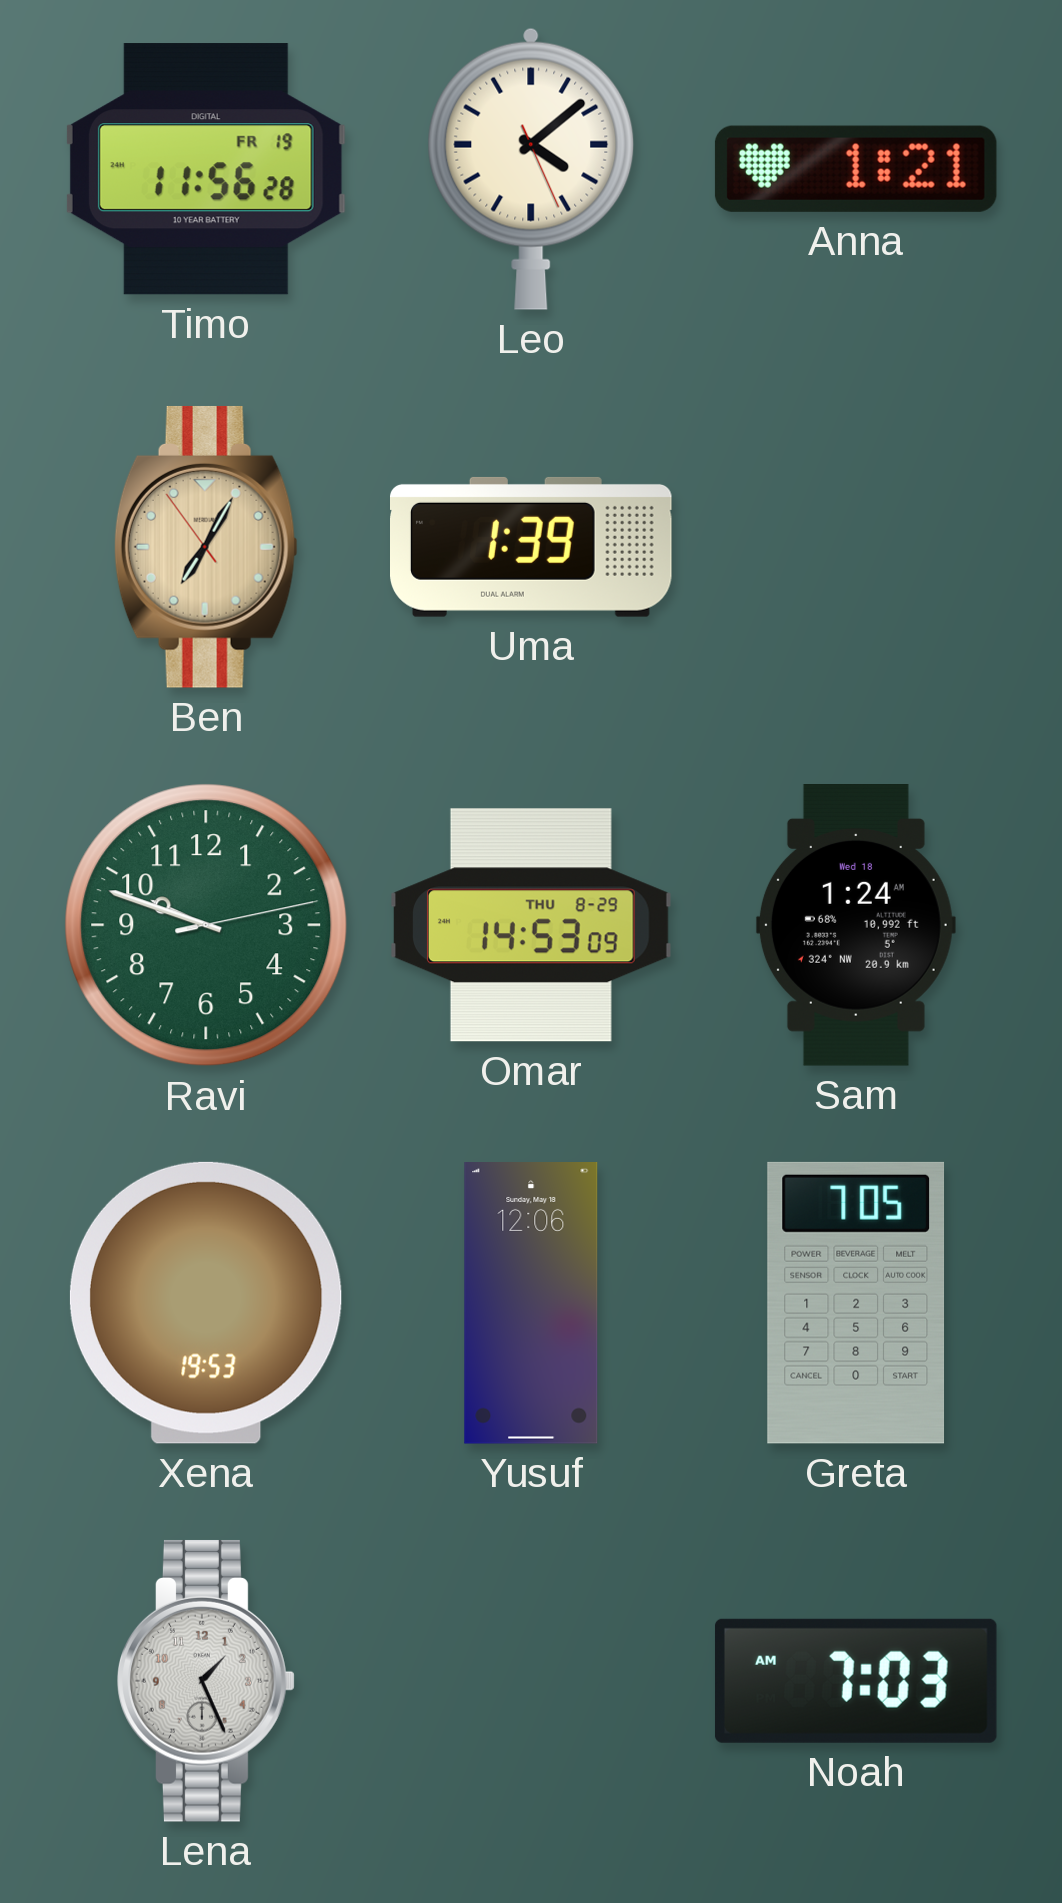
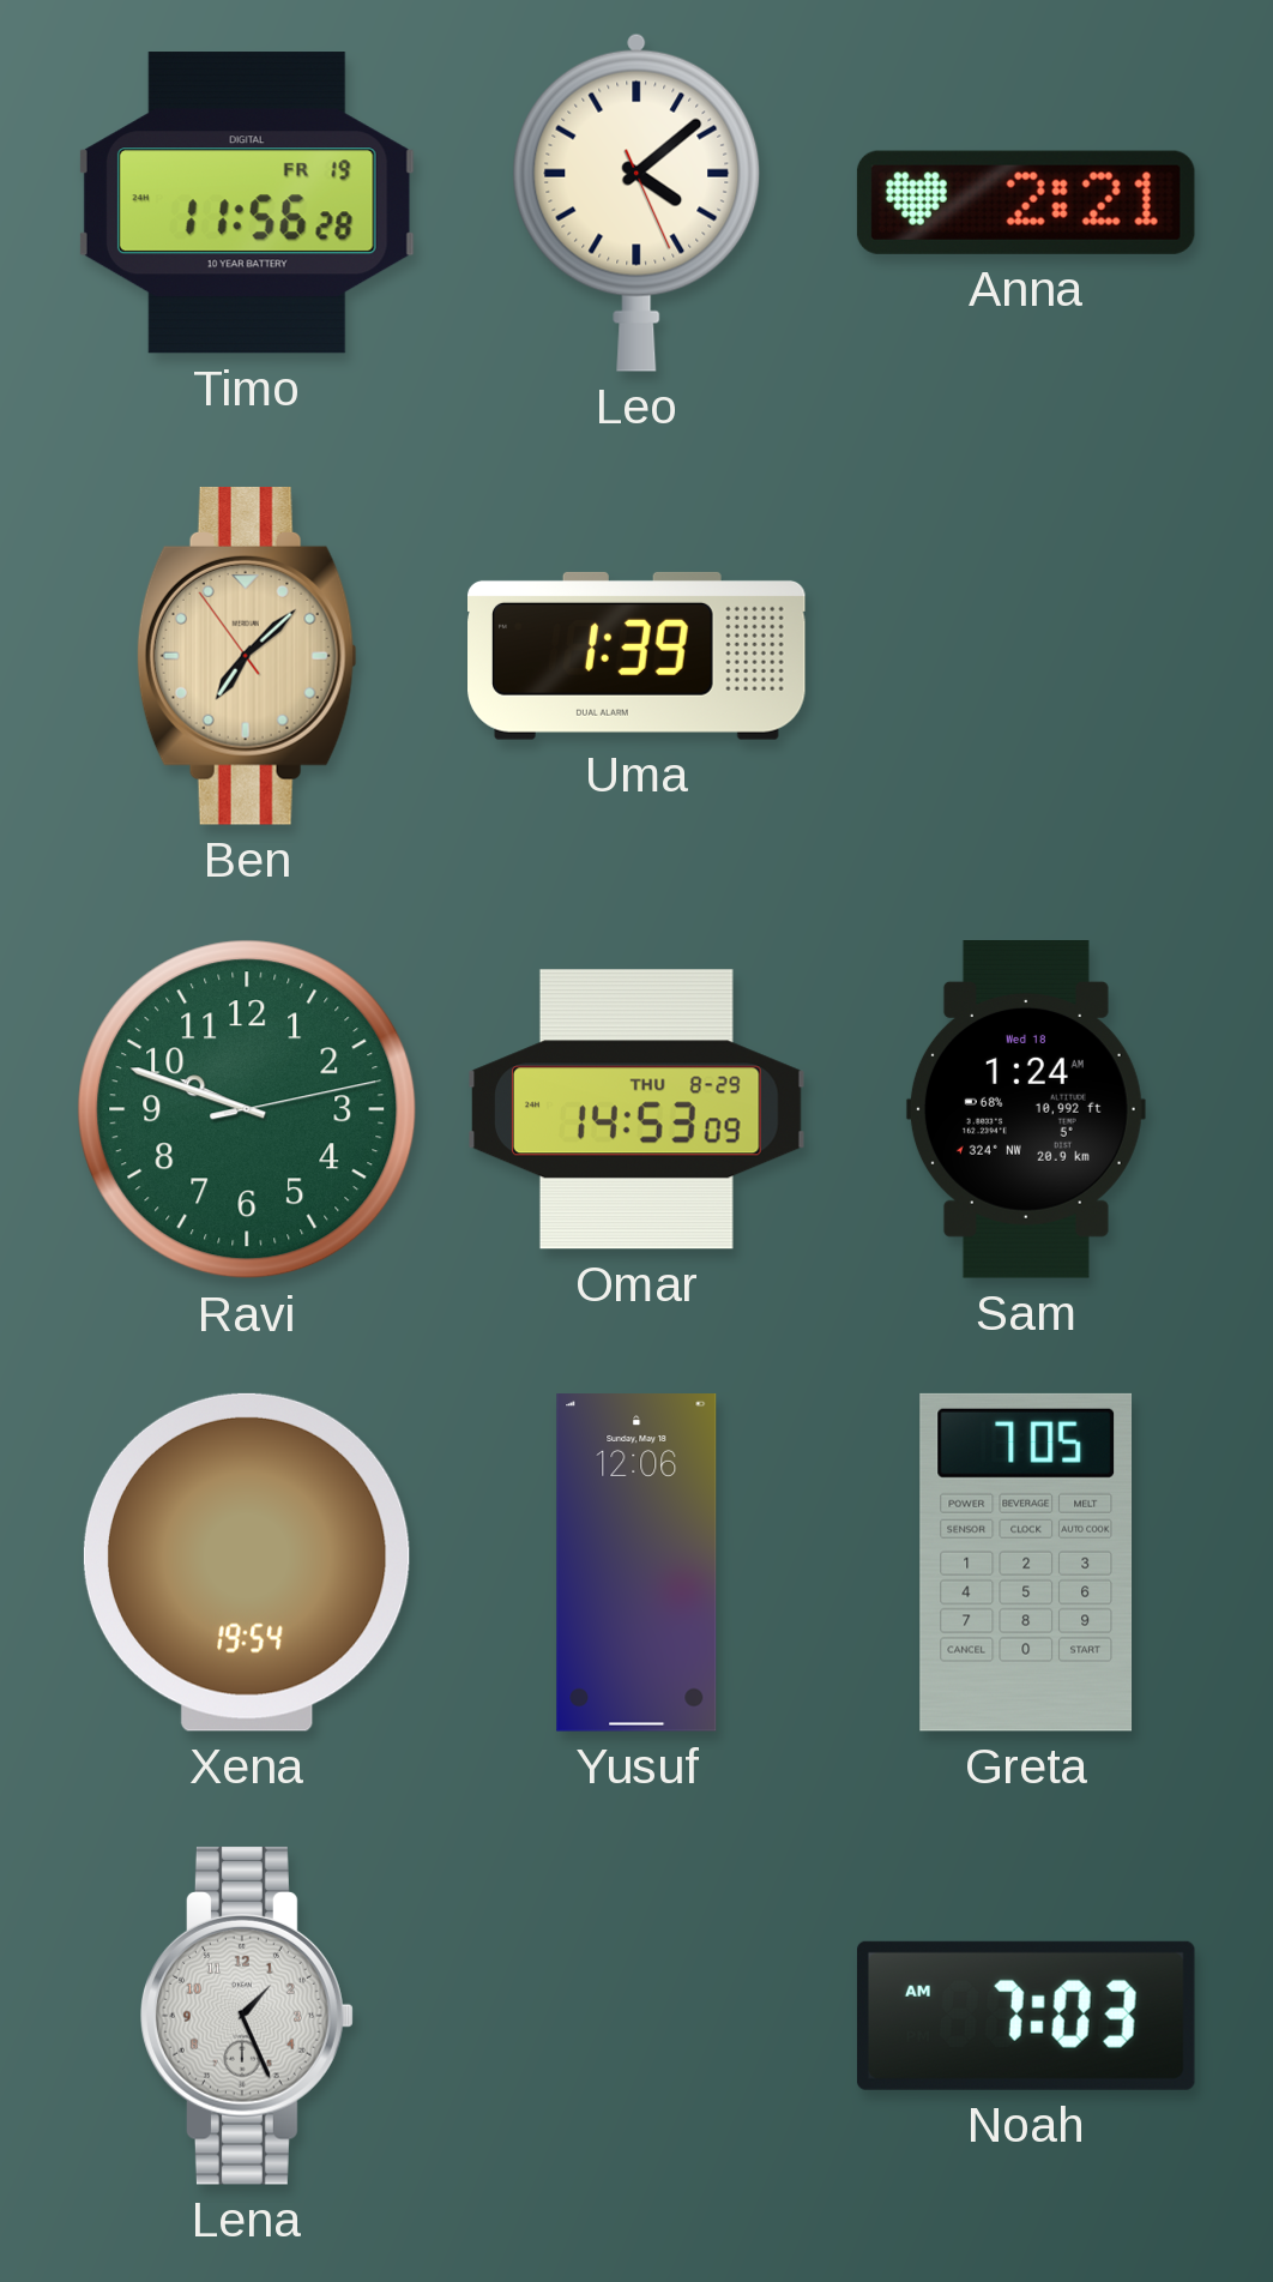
Anna: 1:21 -> 2:21 (1026, 203)
Ben: 7:04 -> 7:07 (247, 656)
Xena: 19:53 -> 19:54 (247, 1563)
